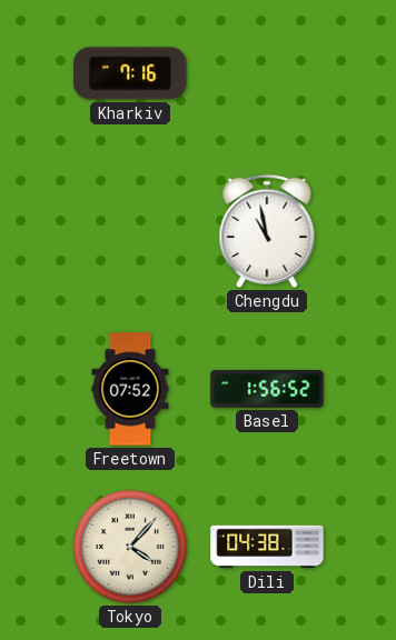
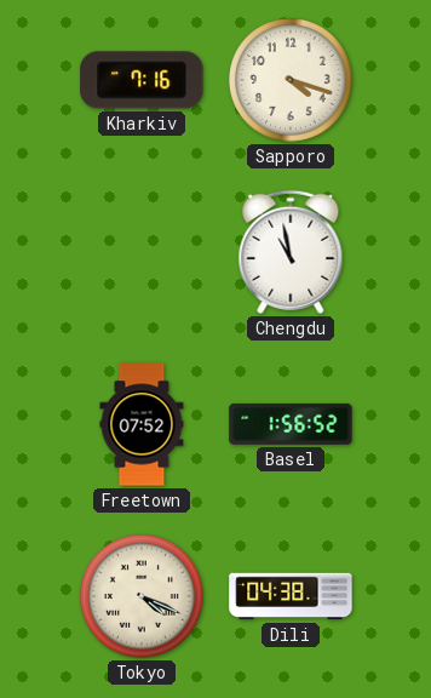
Sapporo: none -> 4:18 (292, 81)
Tokyo: 4:07 -> 4:19 (143, 597)
